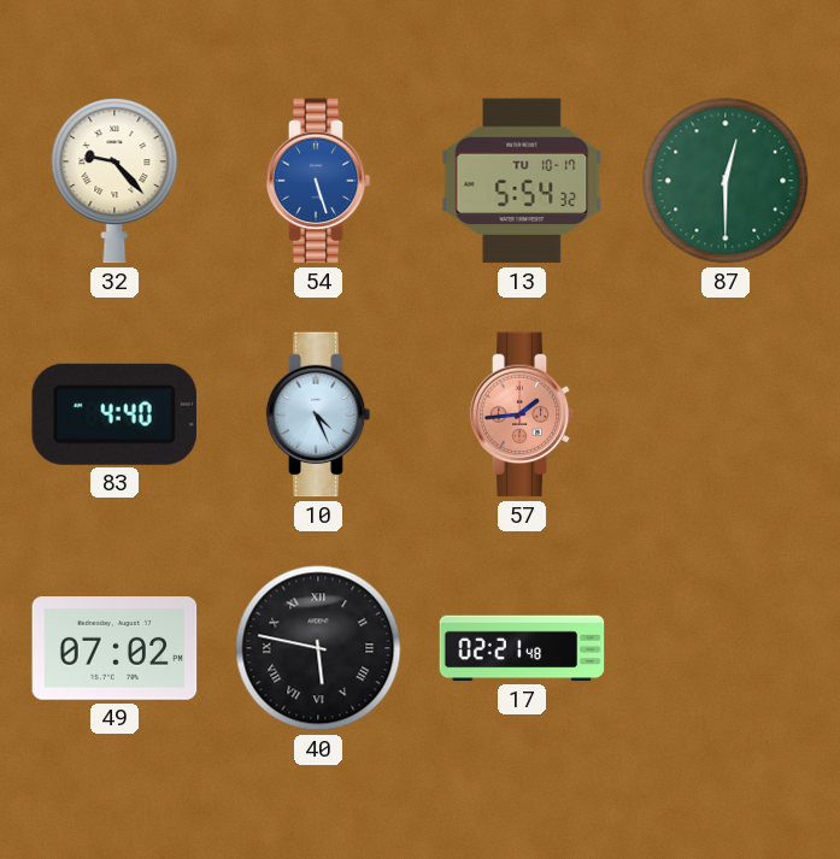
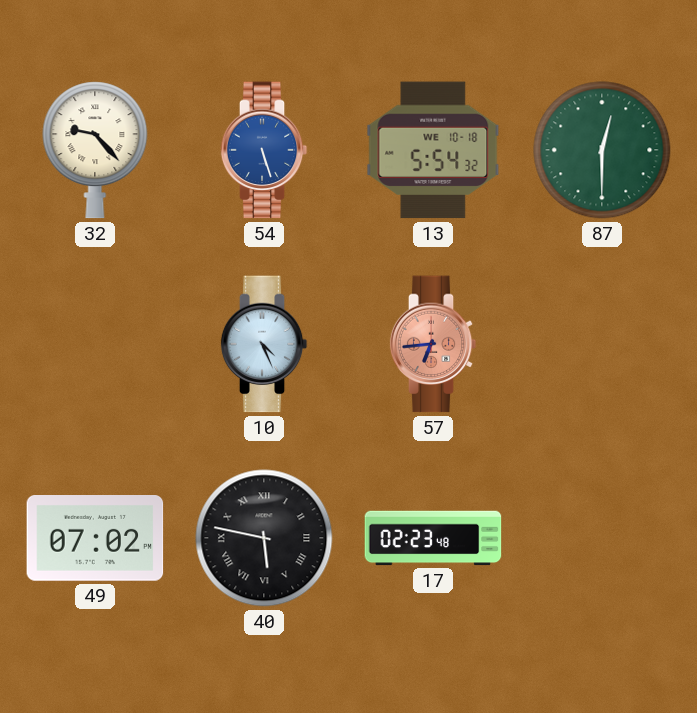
13 date: TU 10-17 -> WE 10-18 (433, 150)
83: 4:40 -> none (114, 414)
57: 1:44 -> 6:44 (433, 344)
17: 02:21 -> 02:23 (433, 538)
